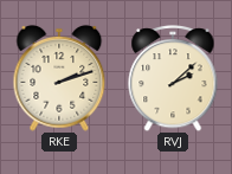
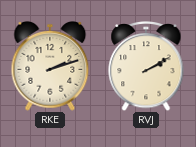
RVJ: 2:08 -> 2:10 (146, 67)
